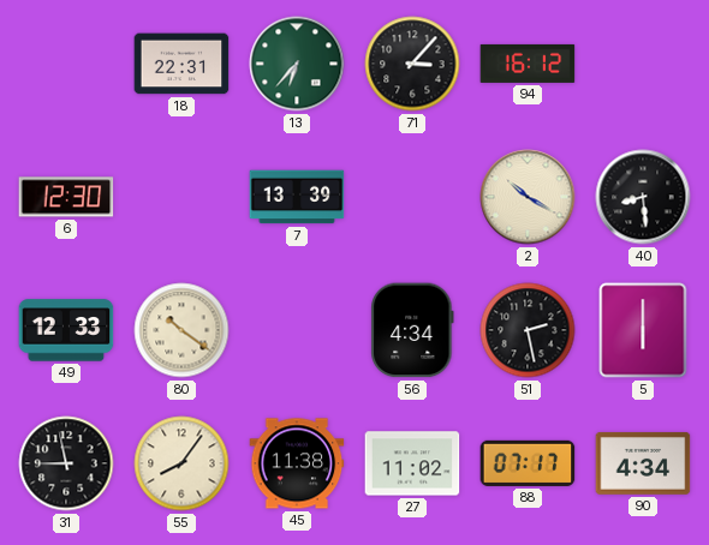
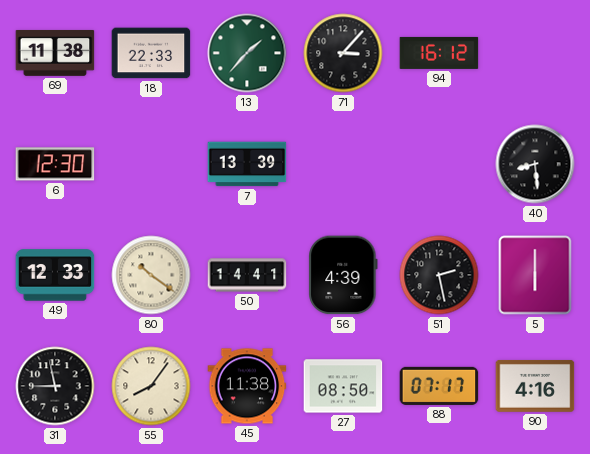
69: none -> 11:38 (55, 53)
18: 22:31 -> 22:33 (151, 53)
13: 6:37 -> 1:37 (247, 53)
2: 10:20 -> none (528, 197)
50: none -> 14:41 (247, 275)
56: 4:34 -> 4:39 (343, 275)
27: 11:02 -> 08:50 (343, 386)
90: 4:34 -> 4:16 (535, 386)
